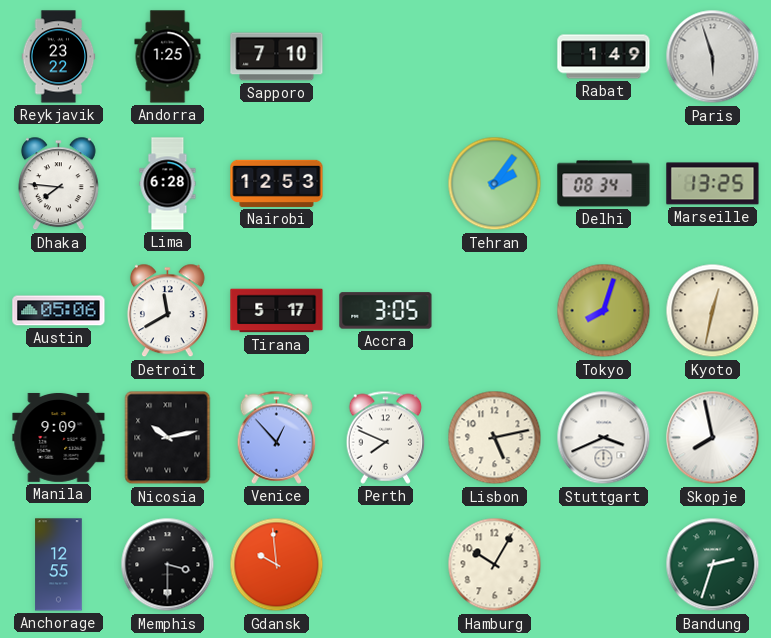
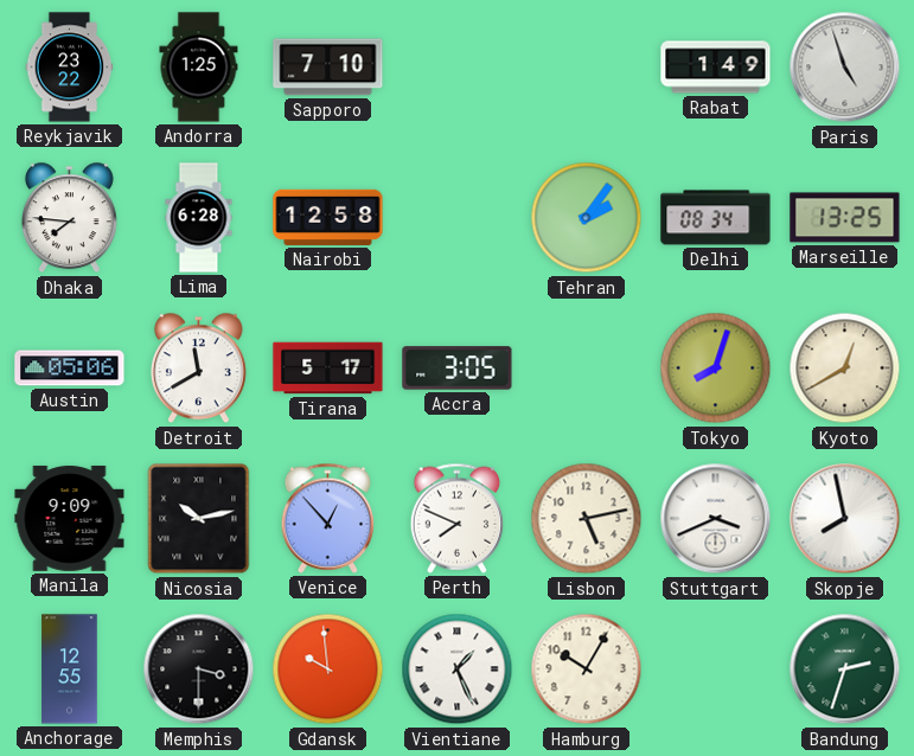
Paris: 5:57 -> 4:57 (845, 68)
Nairobi: 12:53 -> 12:58 (328, 217)
Kyoto: 12:32 -> 12:40 (845, 369)
Vientiane: none -> 1:26 (458, 669)
